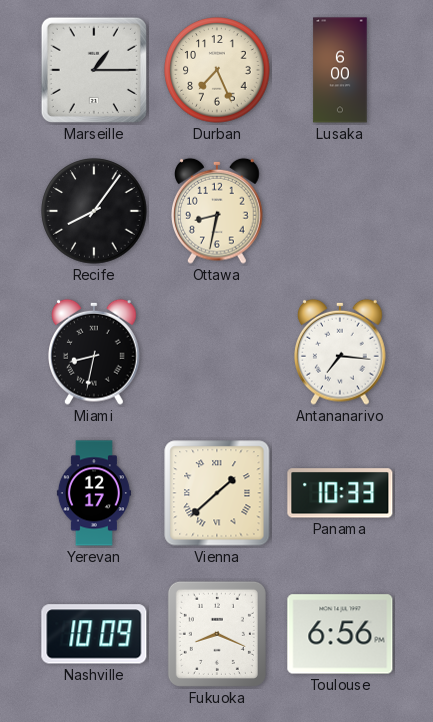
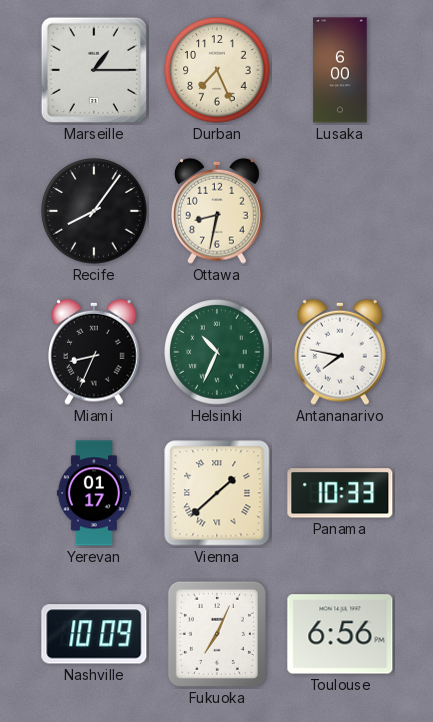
Miami: 8:32 -> 8:34 (95, 352)
Helsinki: none -> 10:34 (217, 352)
Antananarivo: 7:16 -> 7:47 (341, 352)
Yerevan: 12:17 -> 01:17 (94, 493)
Fukuoka: 8:19 -> 7:04 (217, 634)
